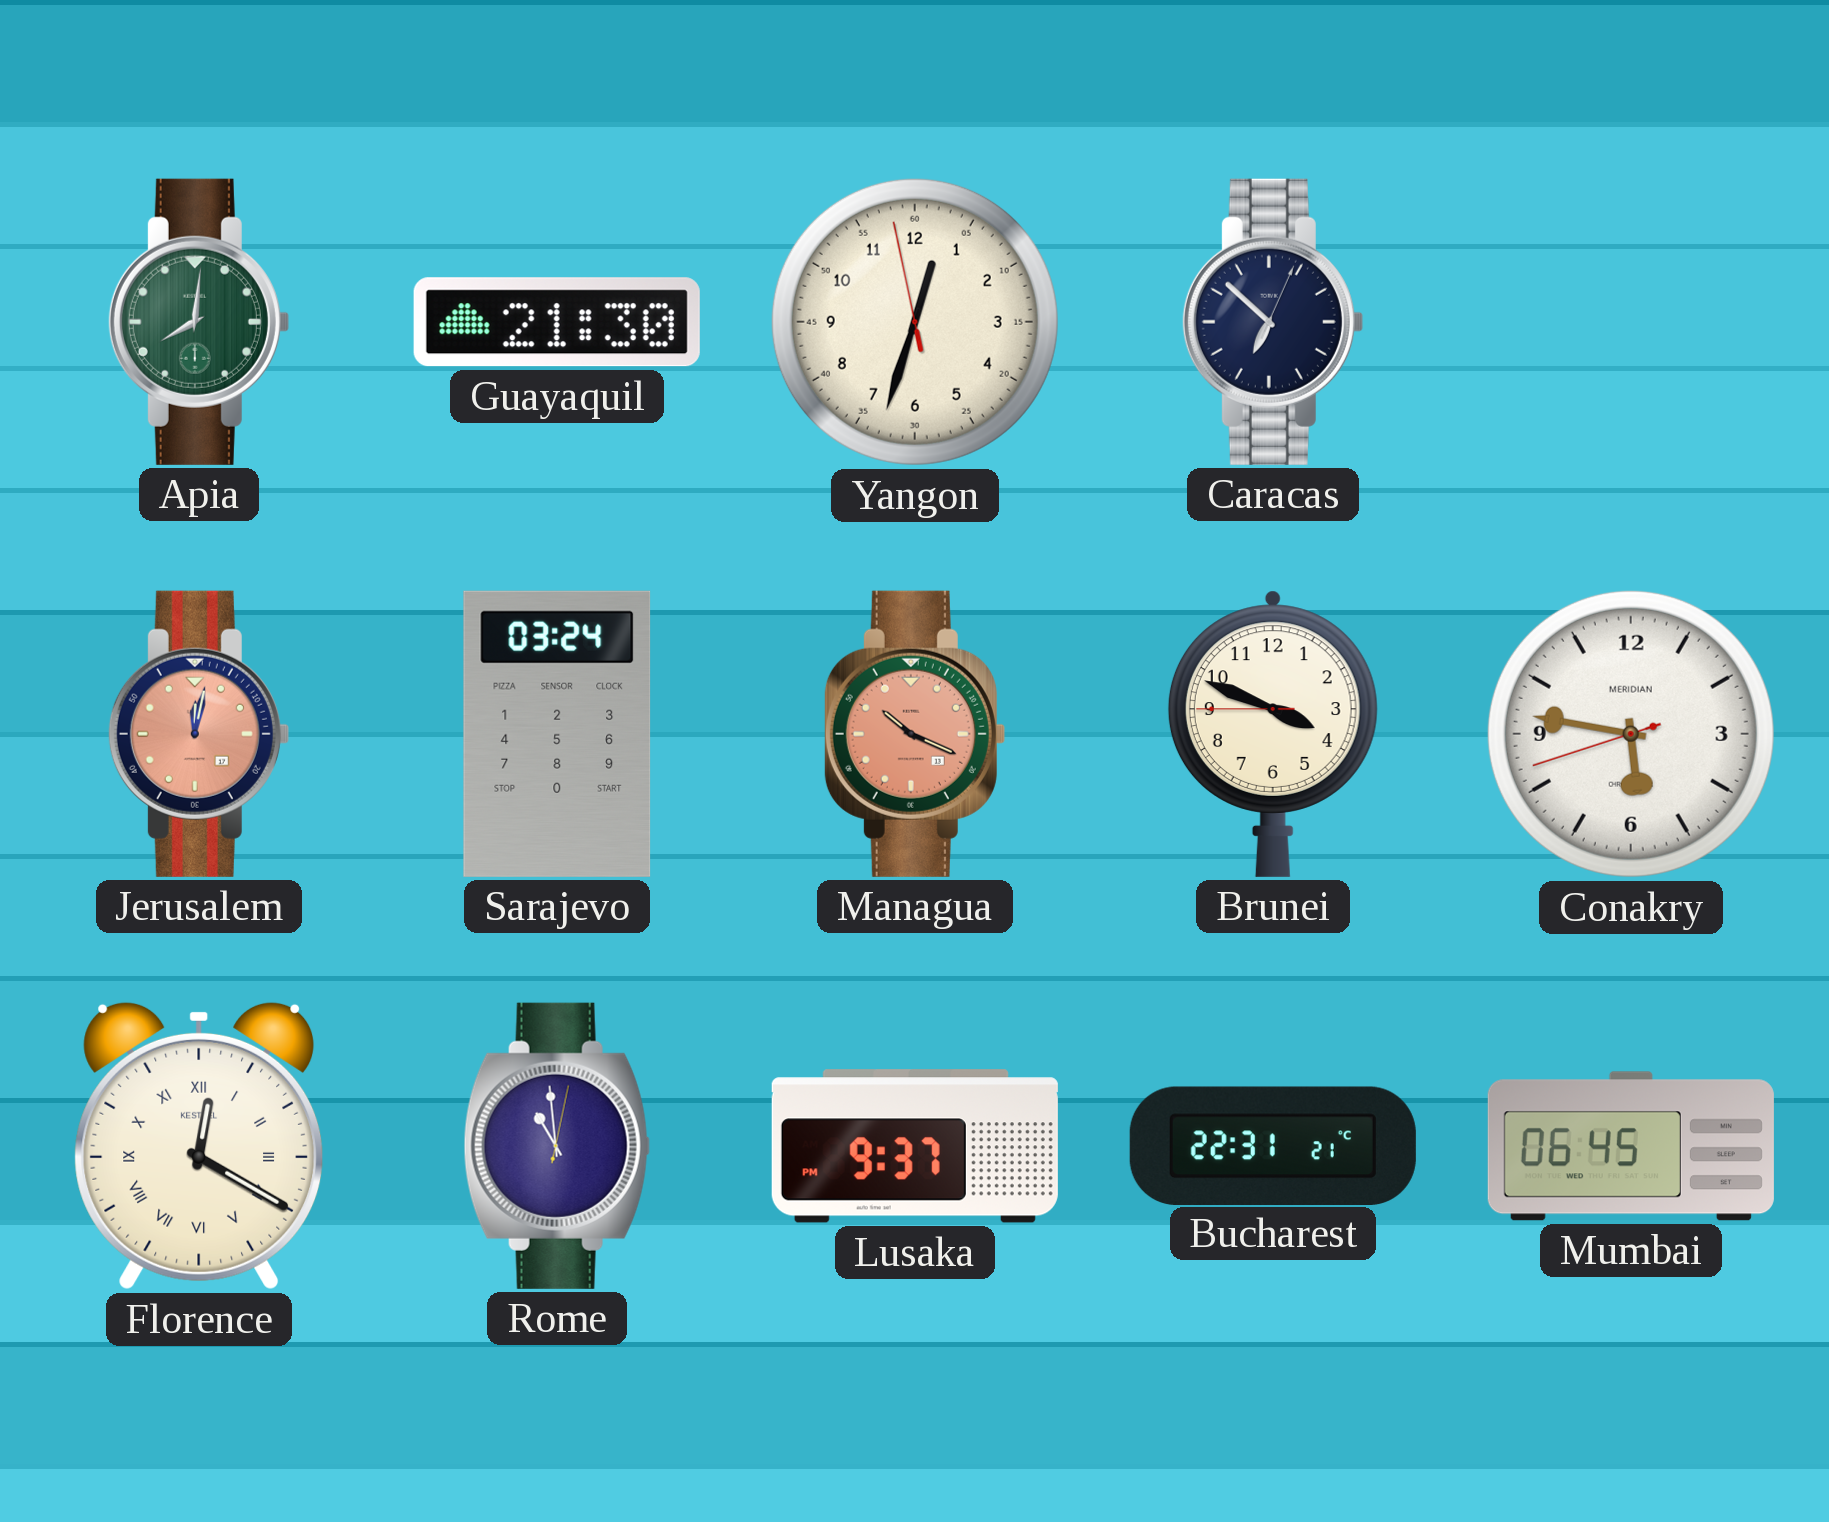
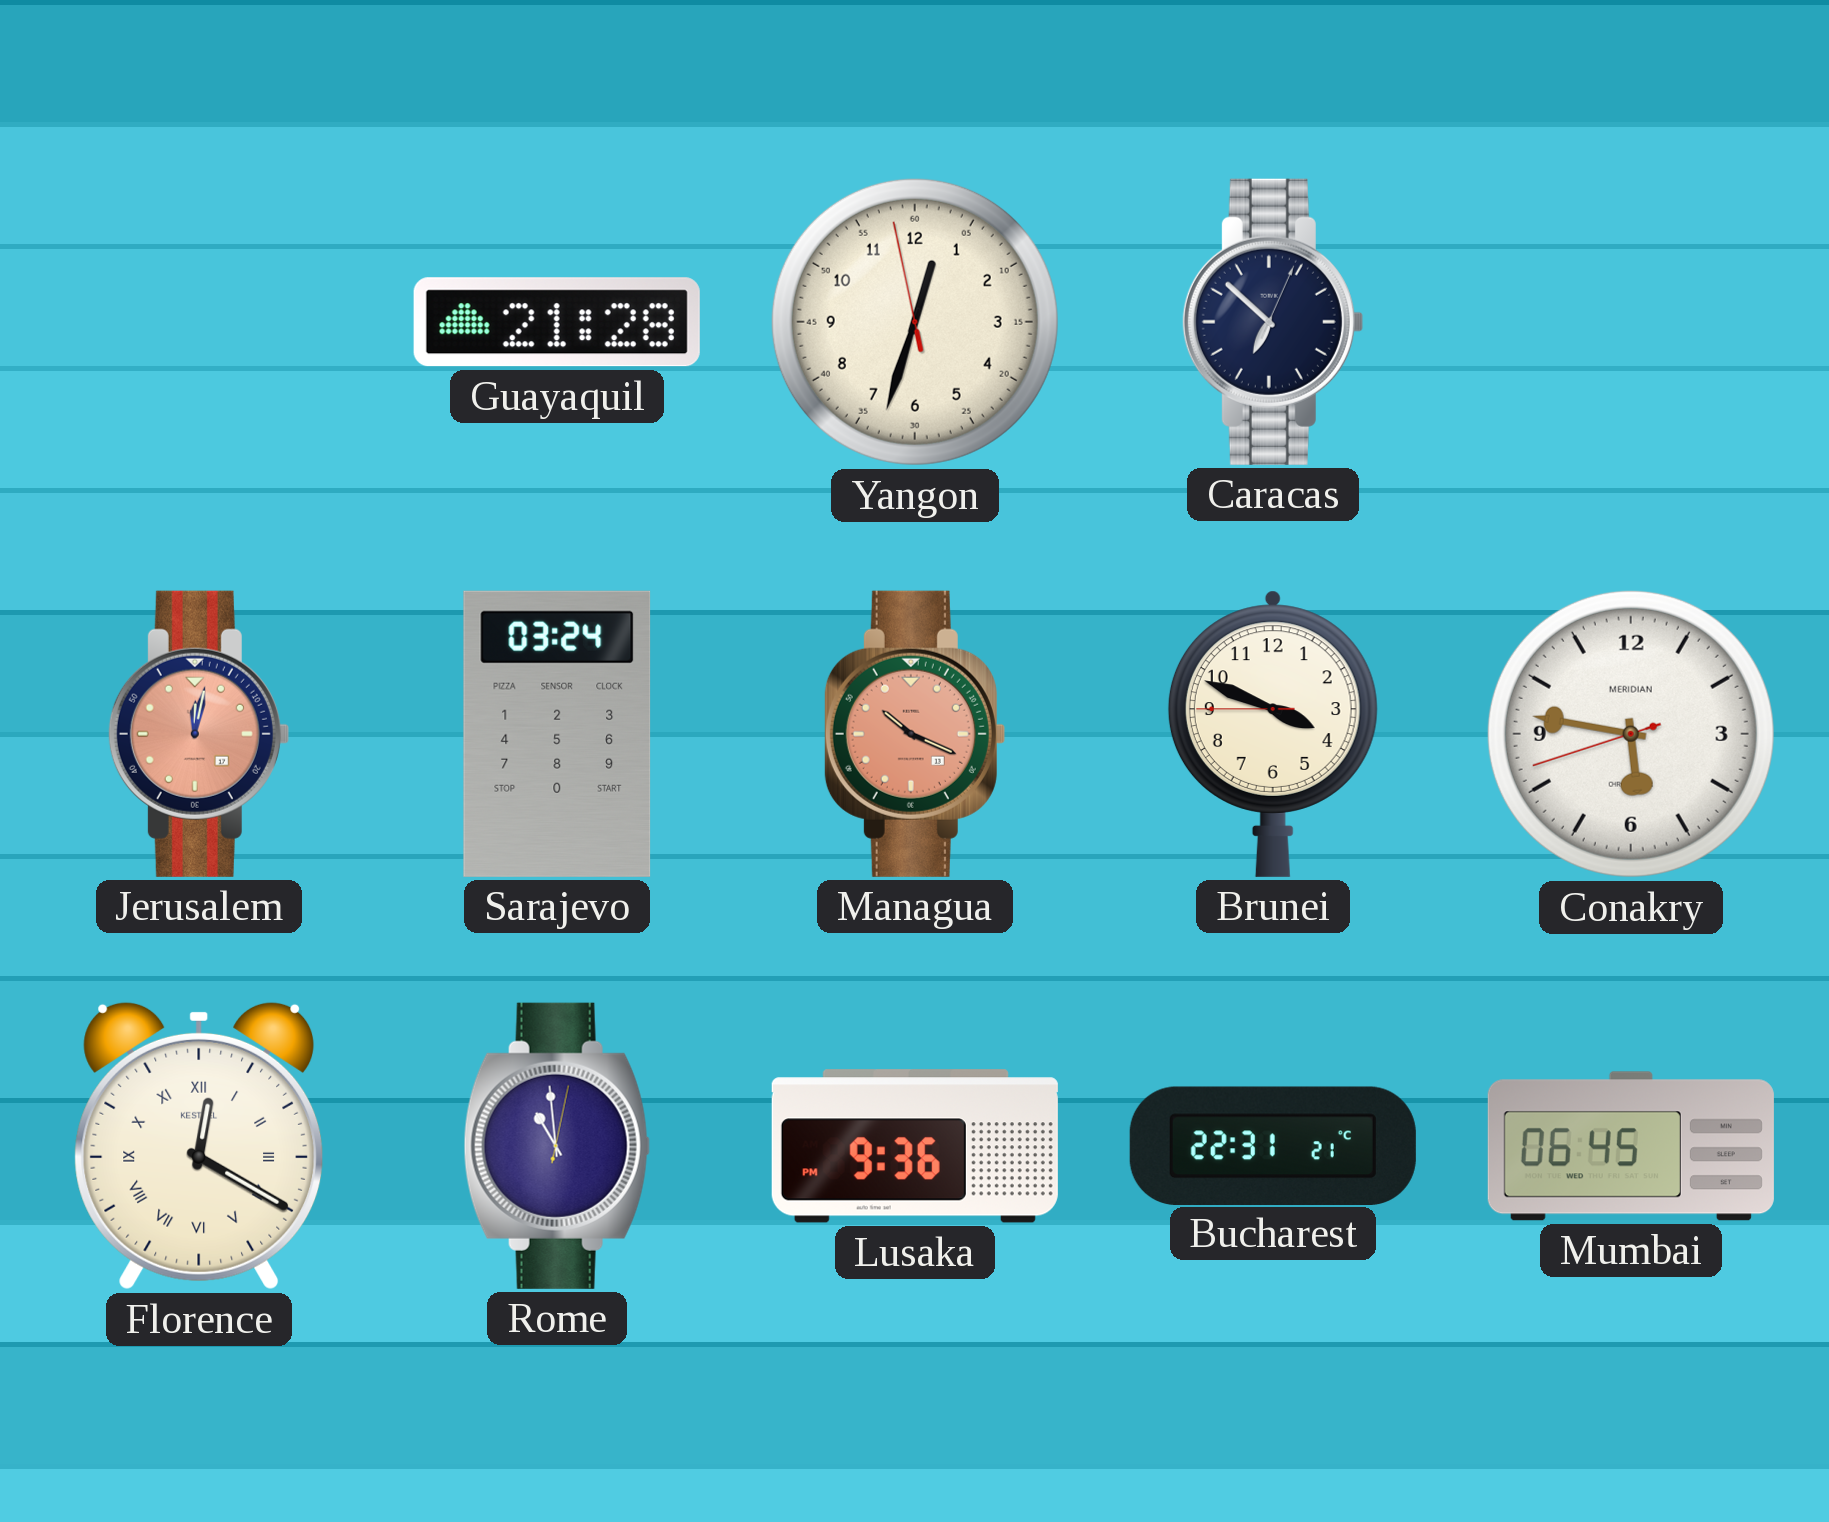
Apia: 8:01 -> none (198, 322)
Guayaquil: 21:30 -> 21:28 (557, 322)
Lusaka: 9:37 -> 9:36 (915, 1146)
